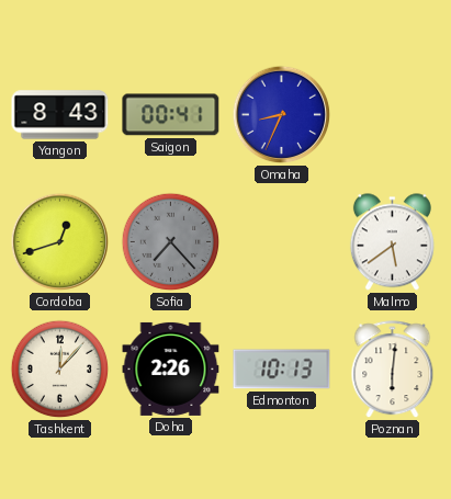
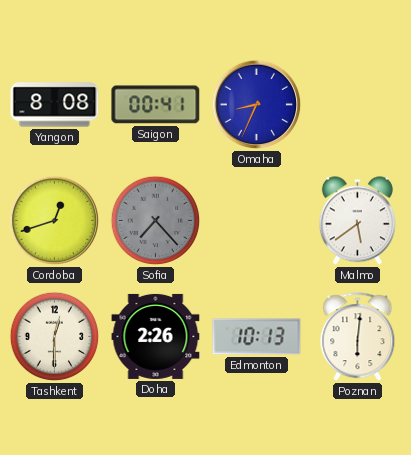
Yangon: 8:43 -> 8:08 (55, 105)
Tashkent: 12:07 -> 12:30 (55, 337)
